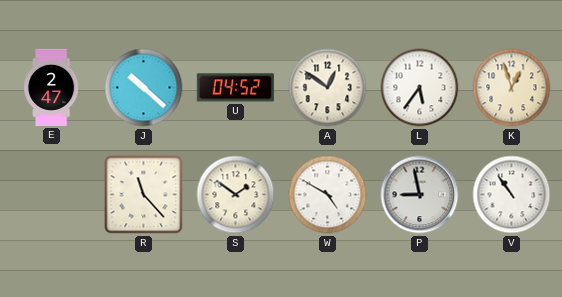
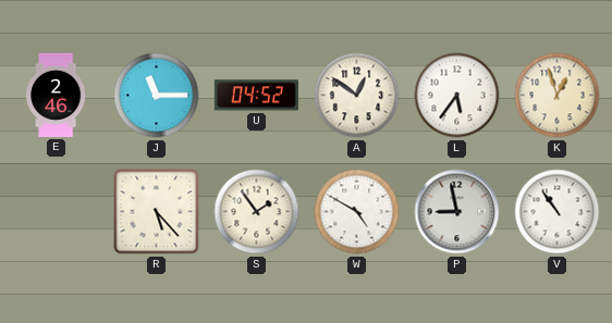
E: 2:47 -> 2:46 (57, 95)
J: 10:22 -> 11:15 (157, 96)
R: 11:23 -> 5:23 (157, 212)
S: 1:51 -> 1:54 (257, 212)
